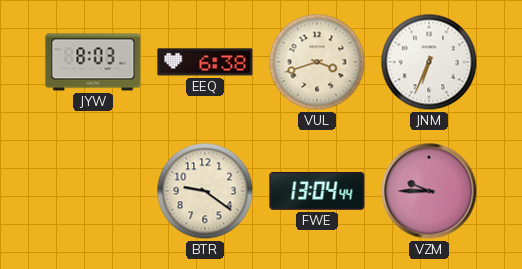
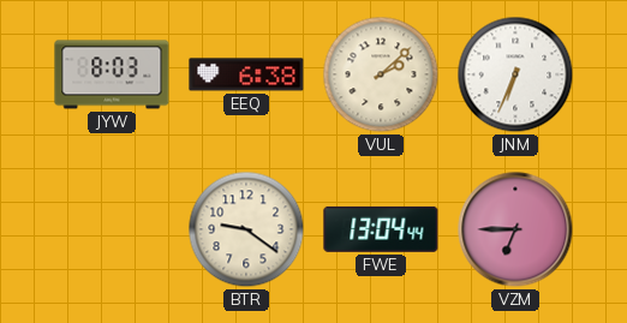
VUL: 3:42 -> 2:08 (381, 74)
VZM: 9:45 -> 6:45 (515, 229)
